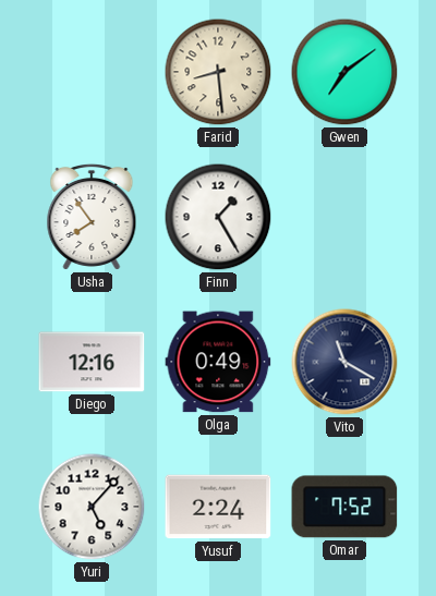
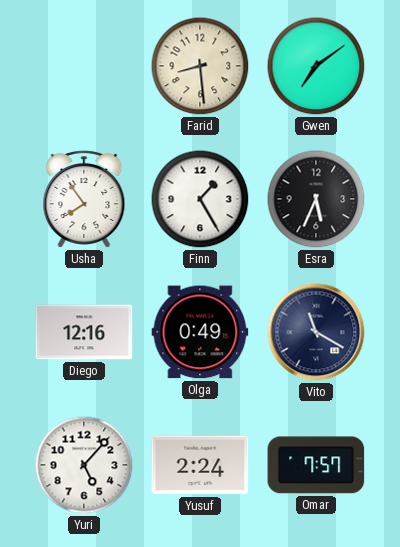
Esra: none -> 5:34 (316, 199)
Omar: 7:52 -> 7:57 (316, 465)
